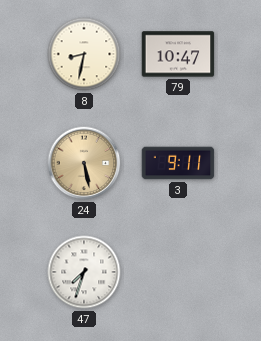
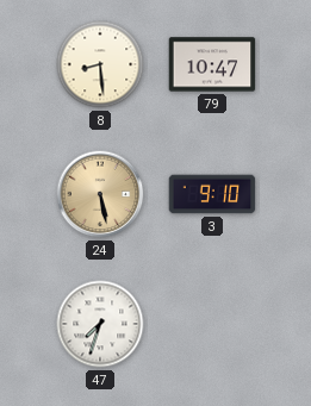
8: 8:32 -> 8:29 (100, 64)
3: 9:11 -> 9:10 (212, 194)
